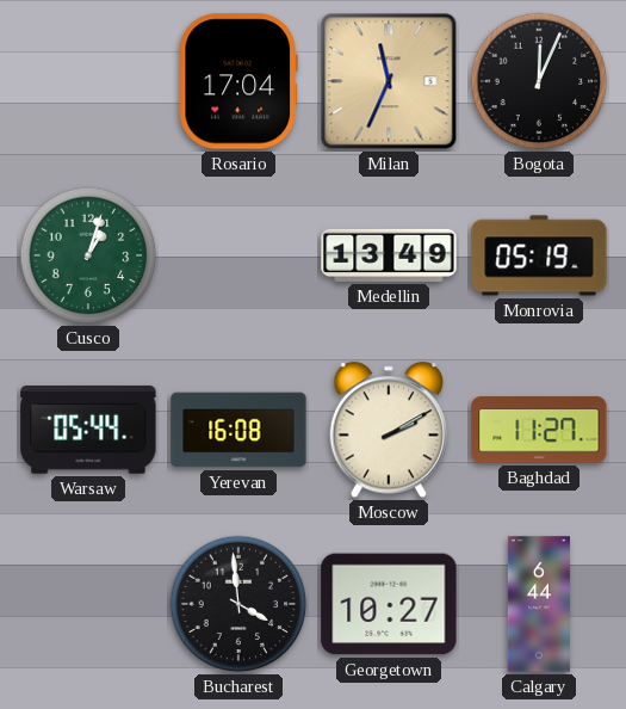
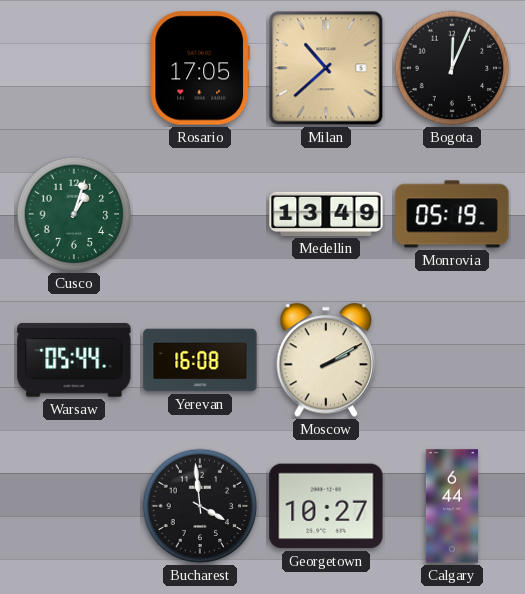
Rosario: 17:04 -> 17:05 (200, 68)
Milan: 11:34 -> 10:38 (326, 68)
Baghdad: 11:27 -> none (539, 430)
